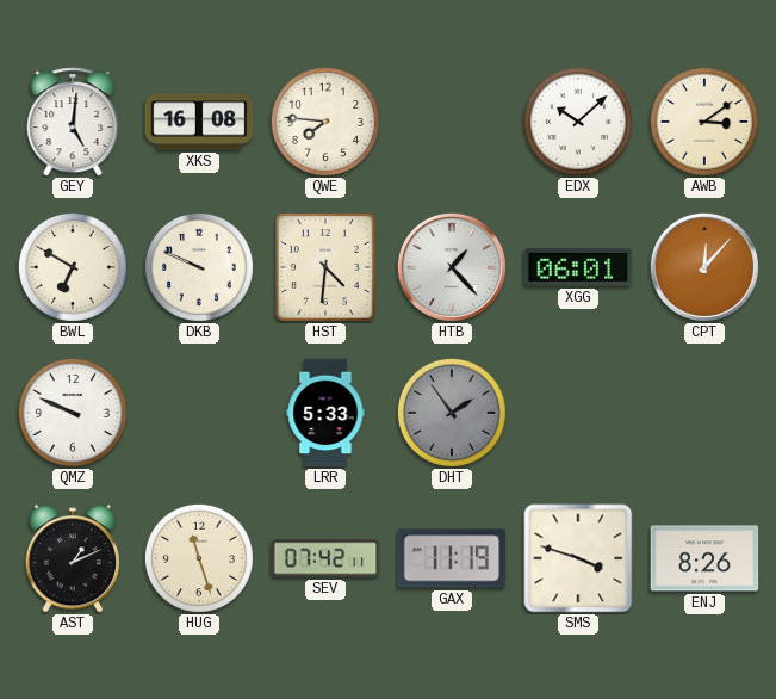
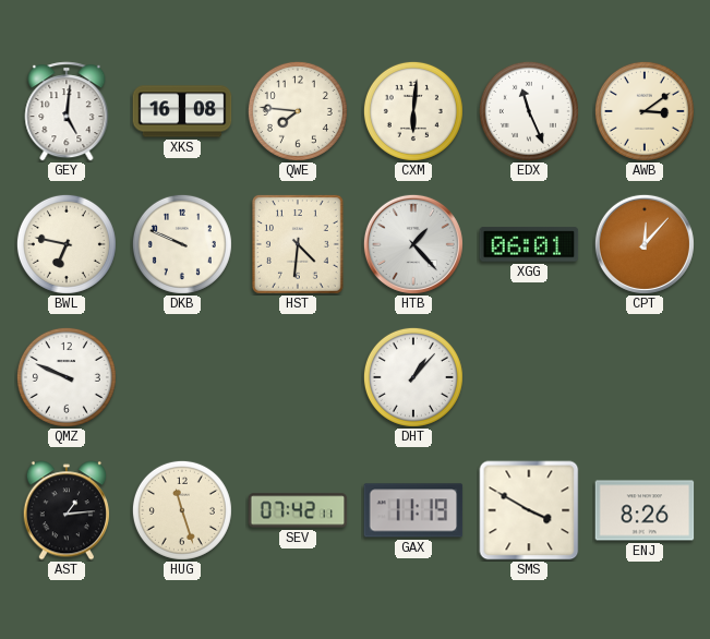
CXM: none -> 6:01 (413, 111)
EDX: 10:08 -> 11:26 (529, 111)
BWL: 6:50 -> 6:47 (67, 244)
LRR: 5:33 -> none (325, 413)
DHT: 1:54 -> 1:07 (413, 377)
DHT dial: grey -> white (413, 377)
AST: 1:11 -> 1:14 (65, 510)
SMS: 3:48 -> 3:50 (529, 510)
